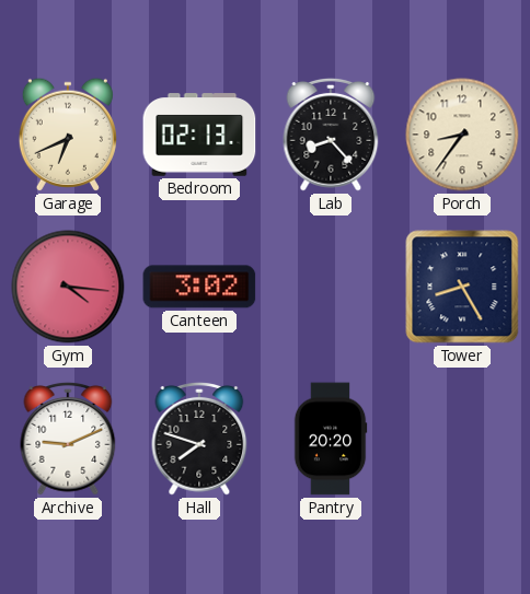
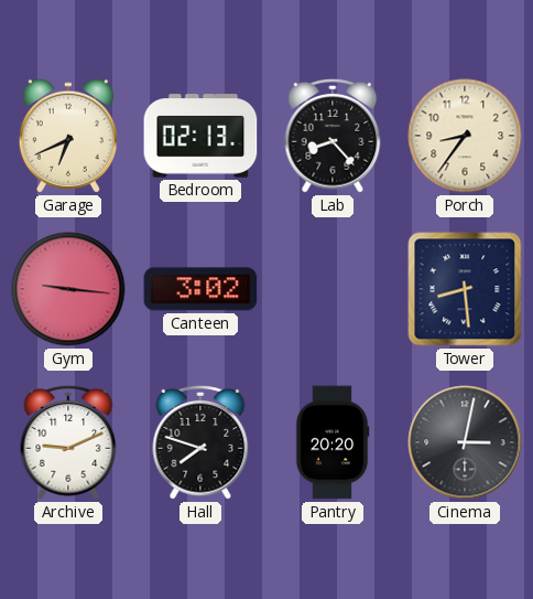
Gym: 4:16 -> 9:16 (68, 289)
Tower: 8:25 -> 8:29 (465, 289)
Cinema: none -> 3:02 (465, 442)
